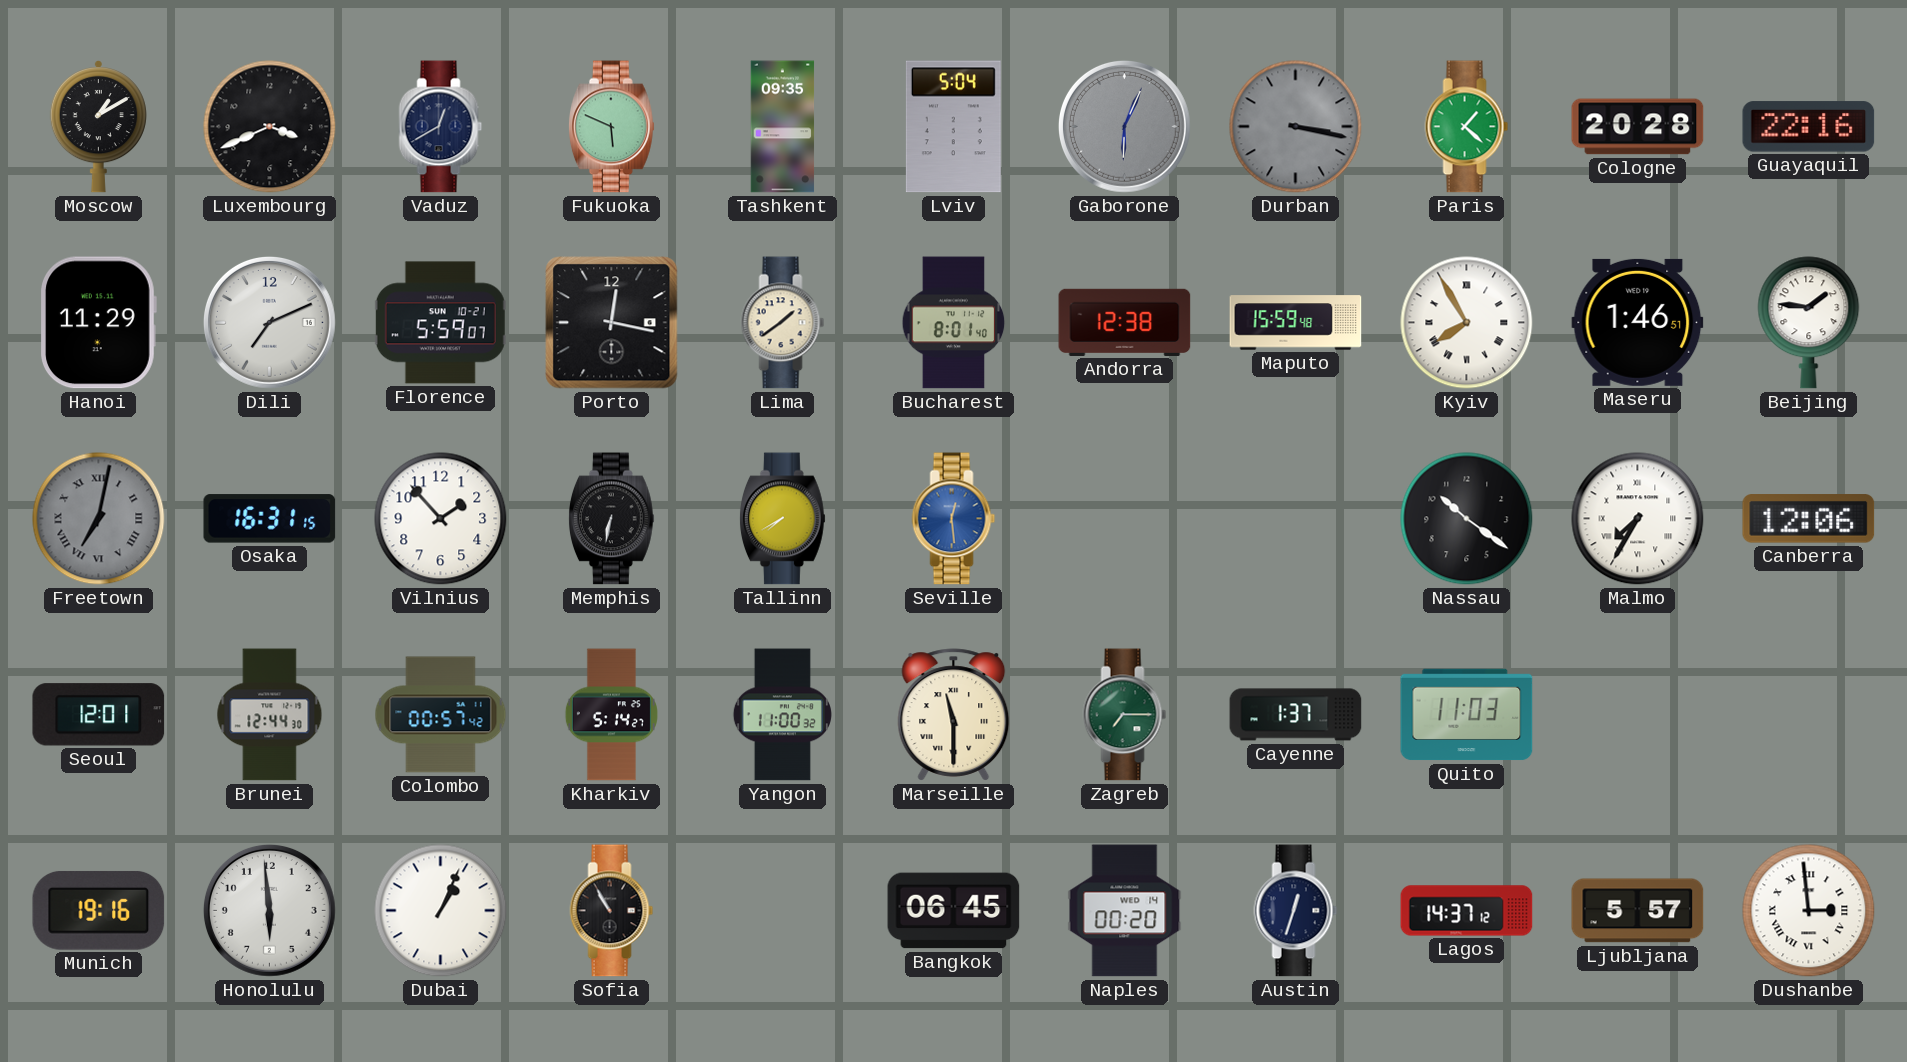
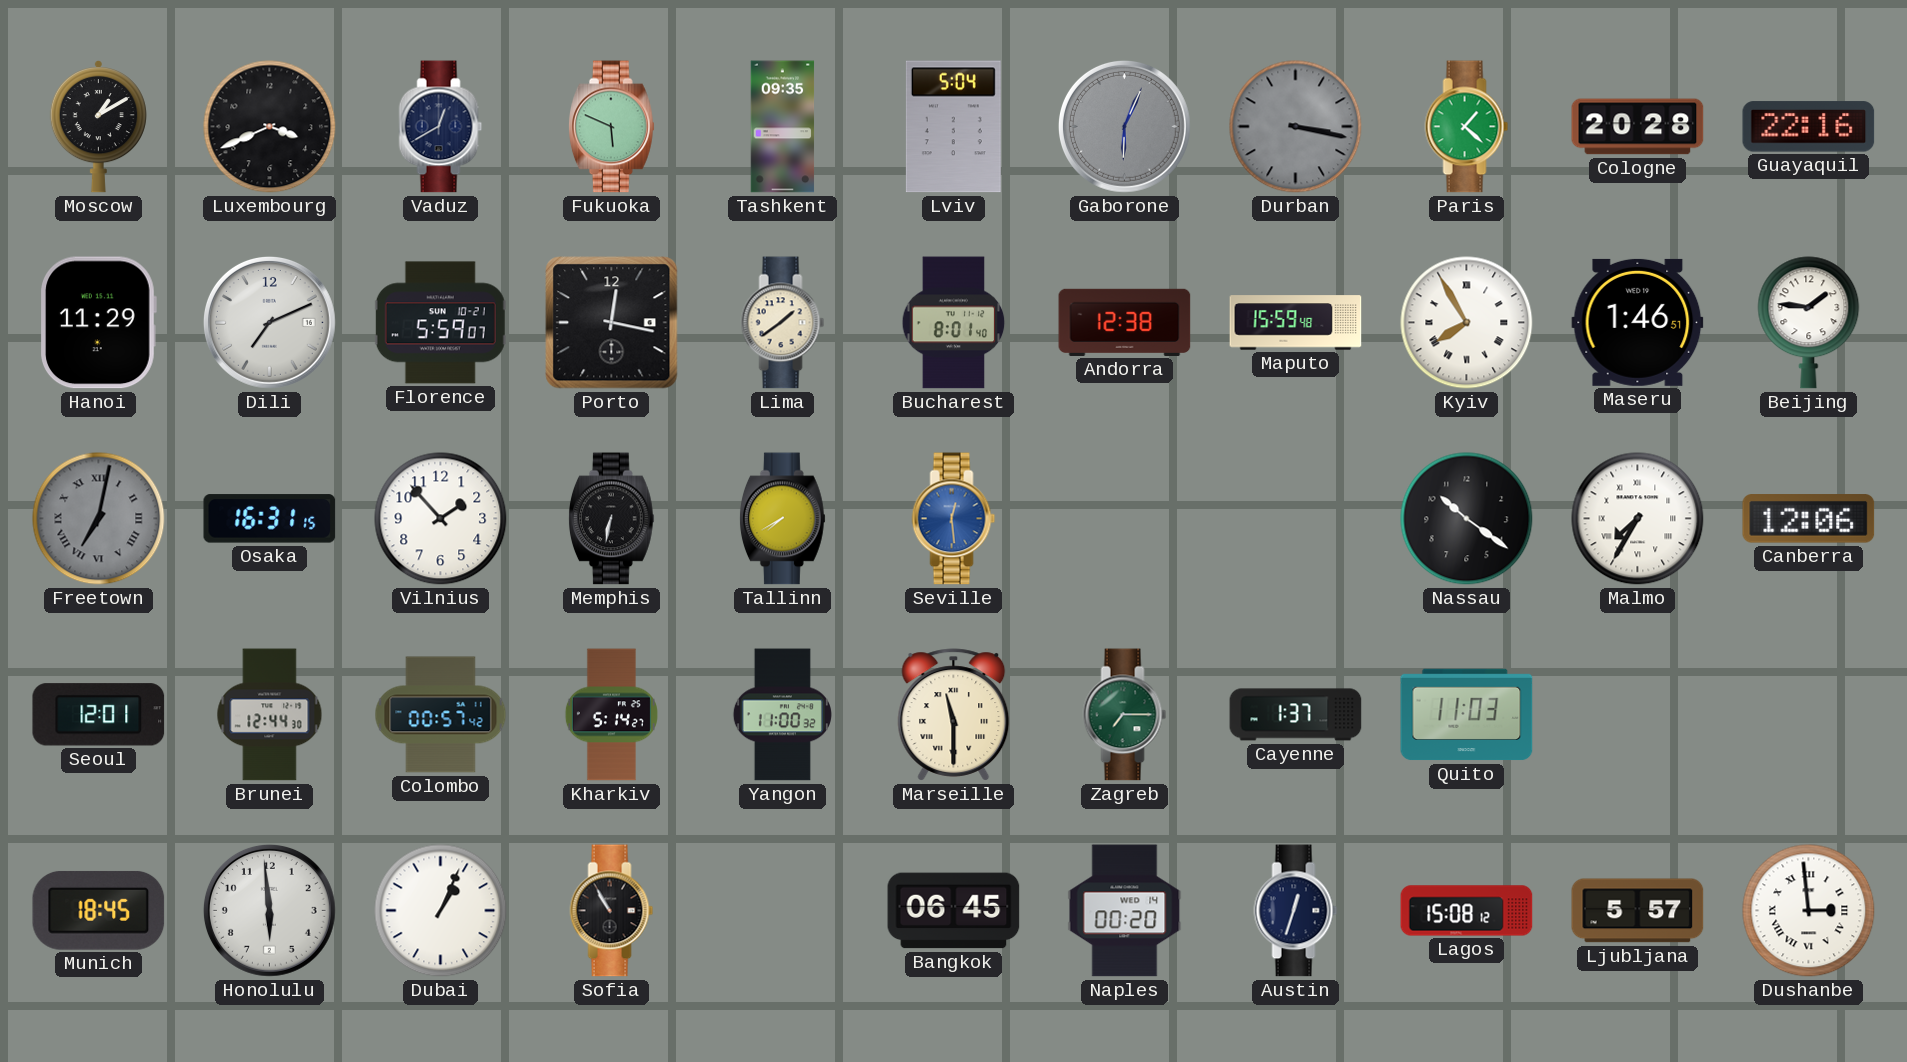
Munich: 19:16 -> 18:45 (99, 910)
Lagos: 14:37 -> 15:08 (1467, 911)
